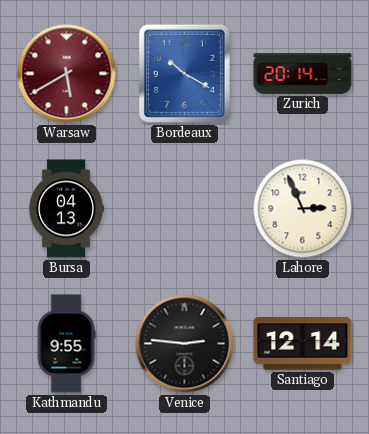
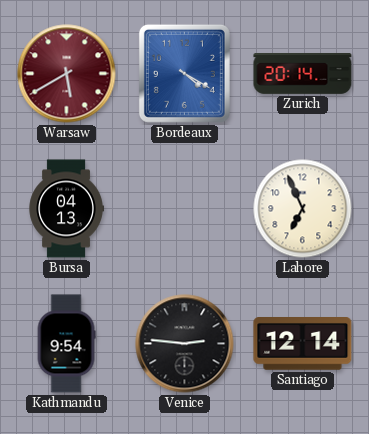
Bordeaux: 10:20 -> 4:20 (184, 73)
Lahore: 2:56 -> 6:56 (303, 209)
Kathmandu: 9:55 -> 9:54 (66, 344)
